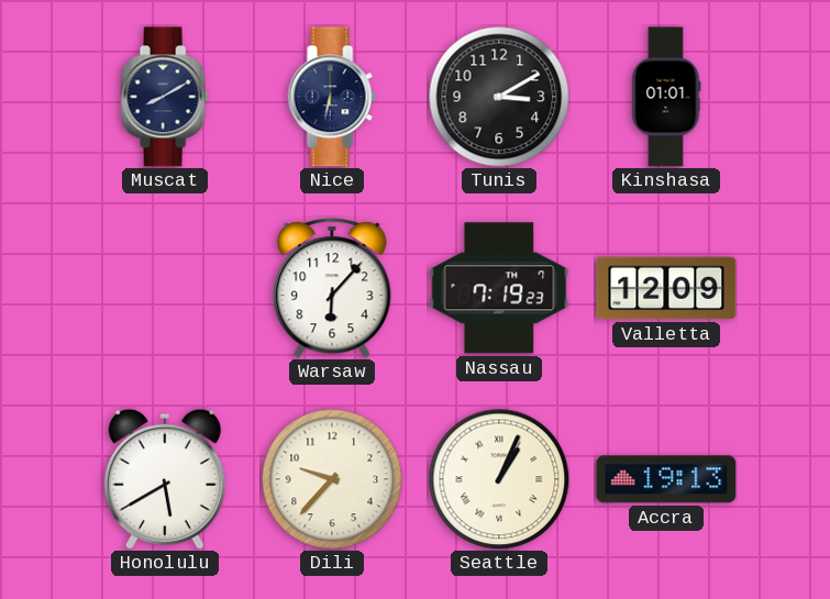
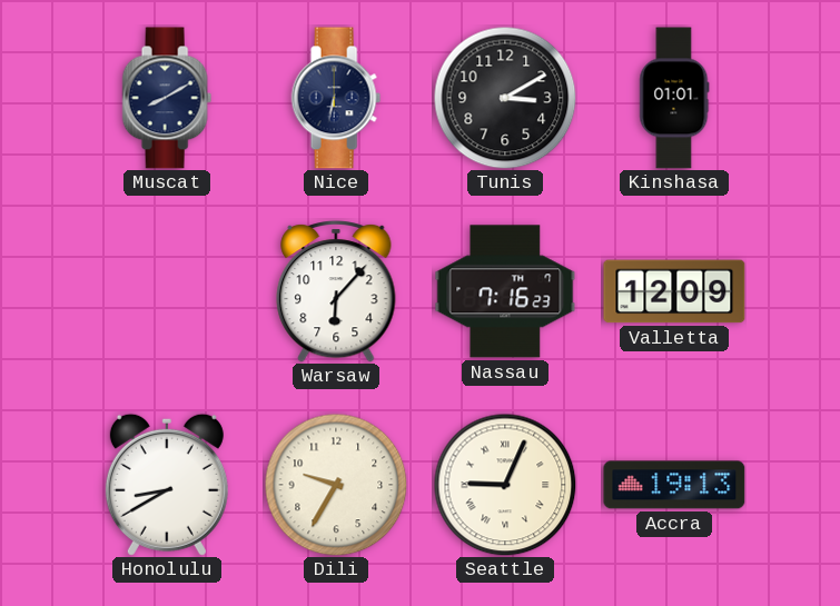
Nassau: 7:19 -> 7:16 (505, 291)
Honolulu: 5:40 -> 8:40 (167, 485)
Dili: 9:37 -> 9:35 (336, 485)
Seattle: 1:04 -> 9:04 (505, 485)
